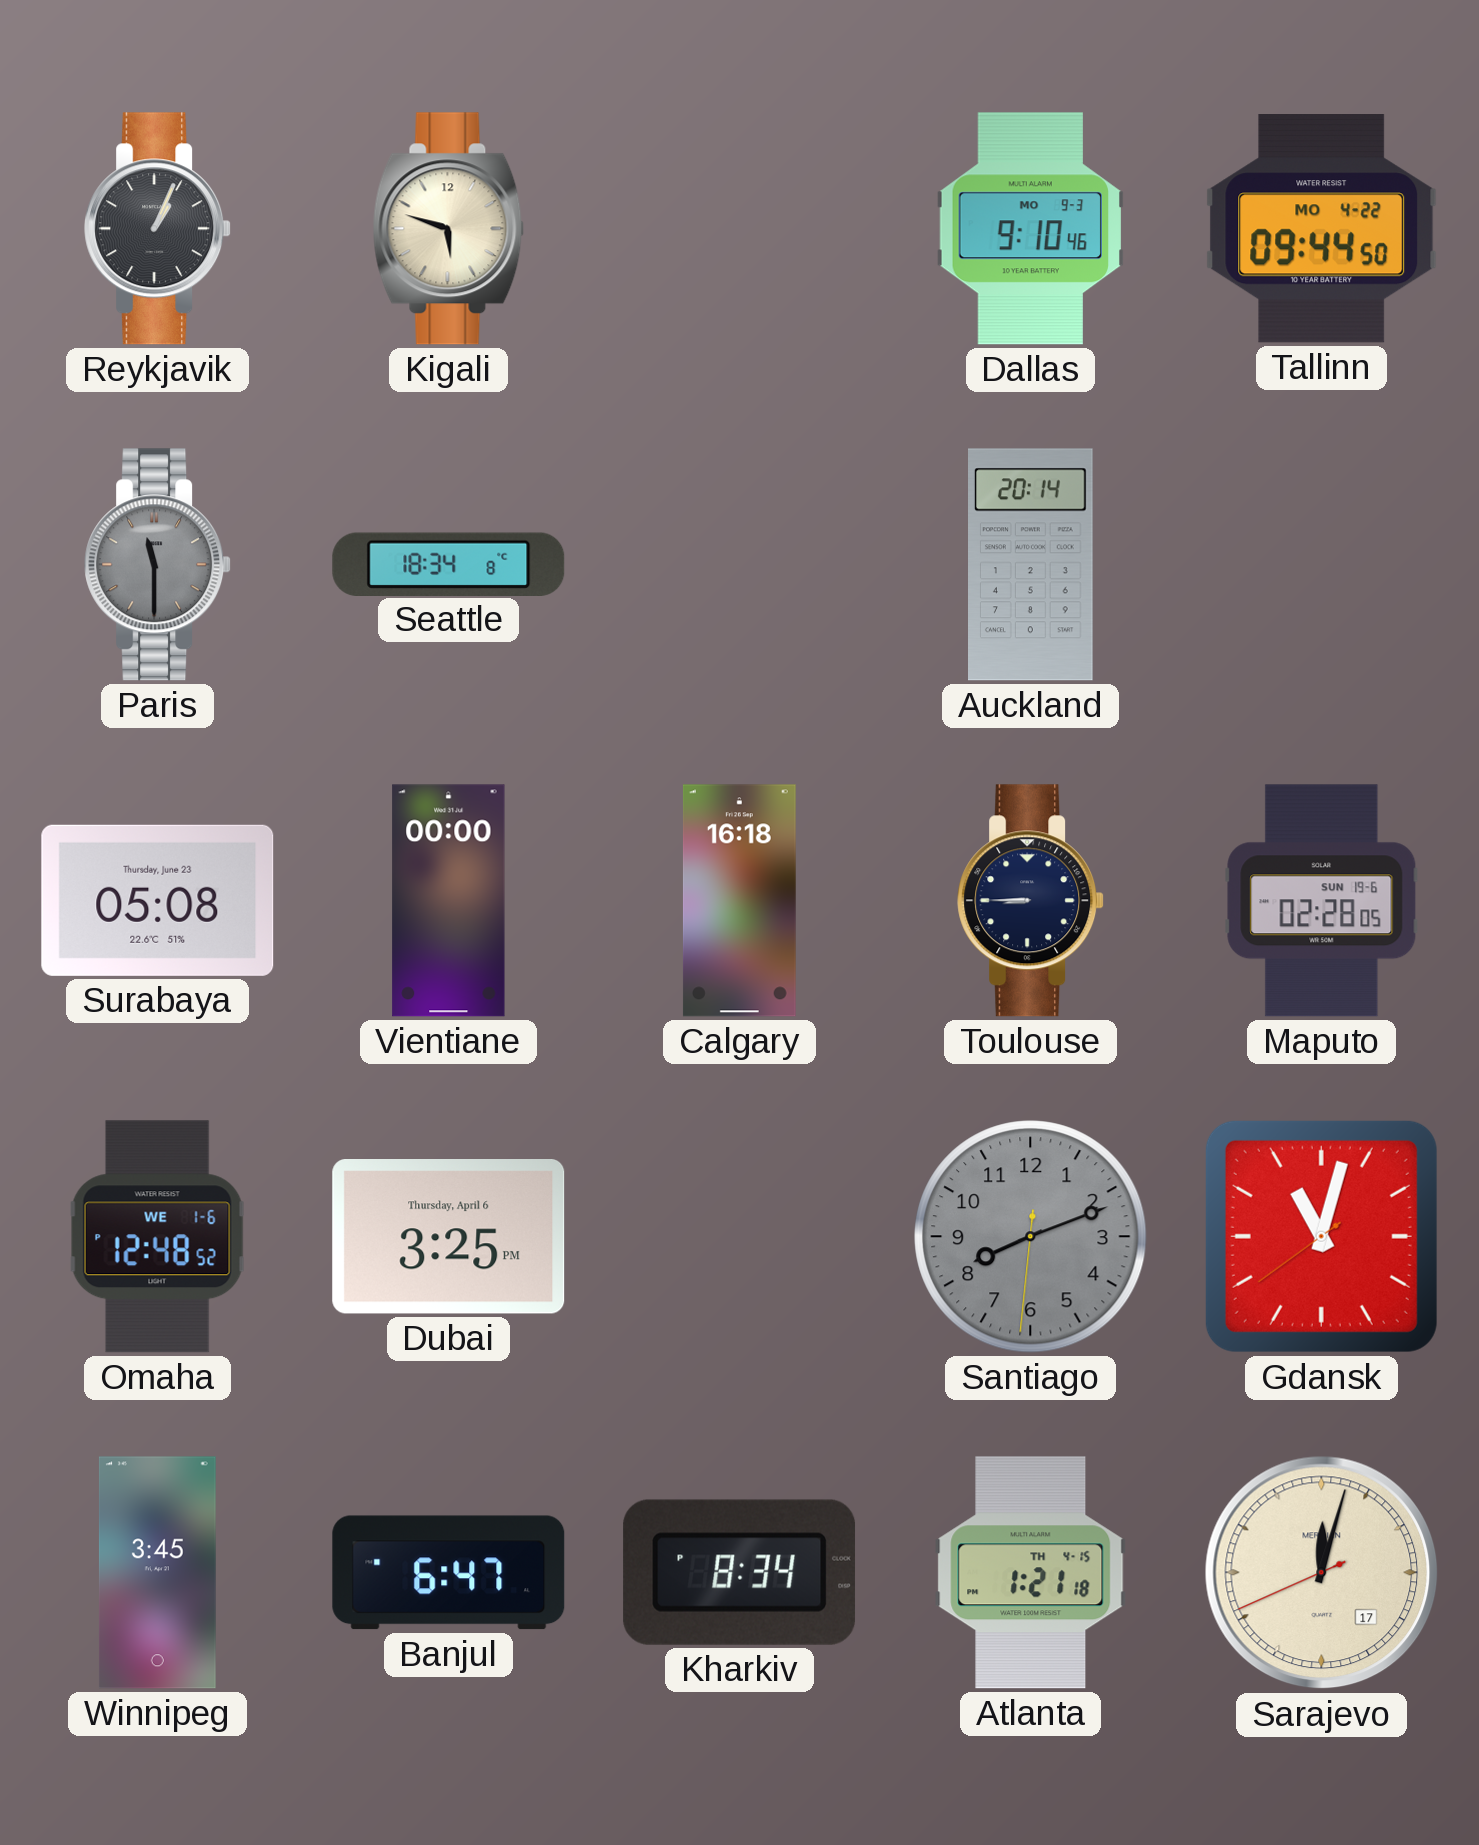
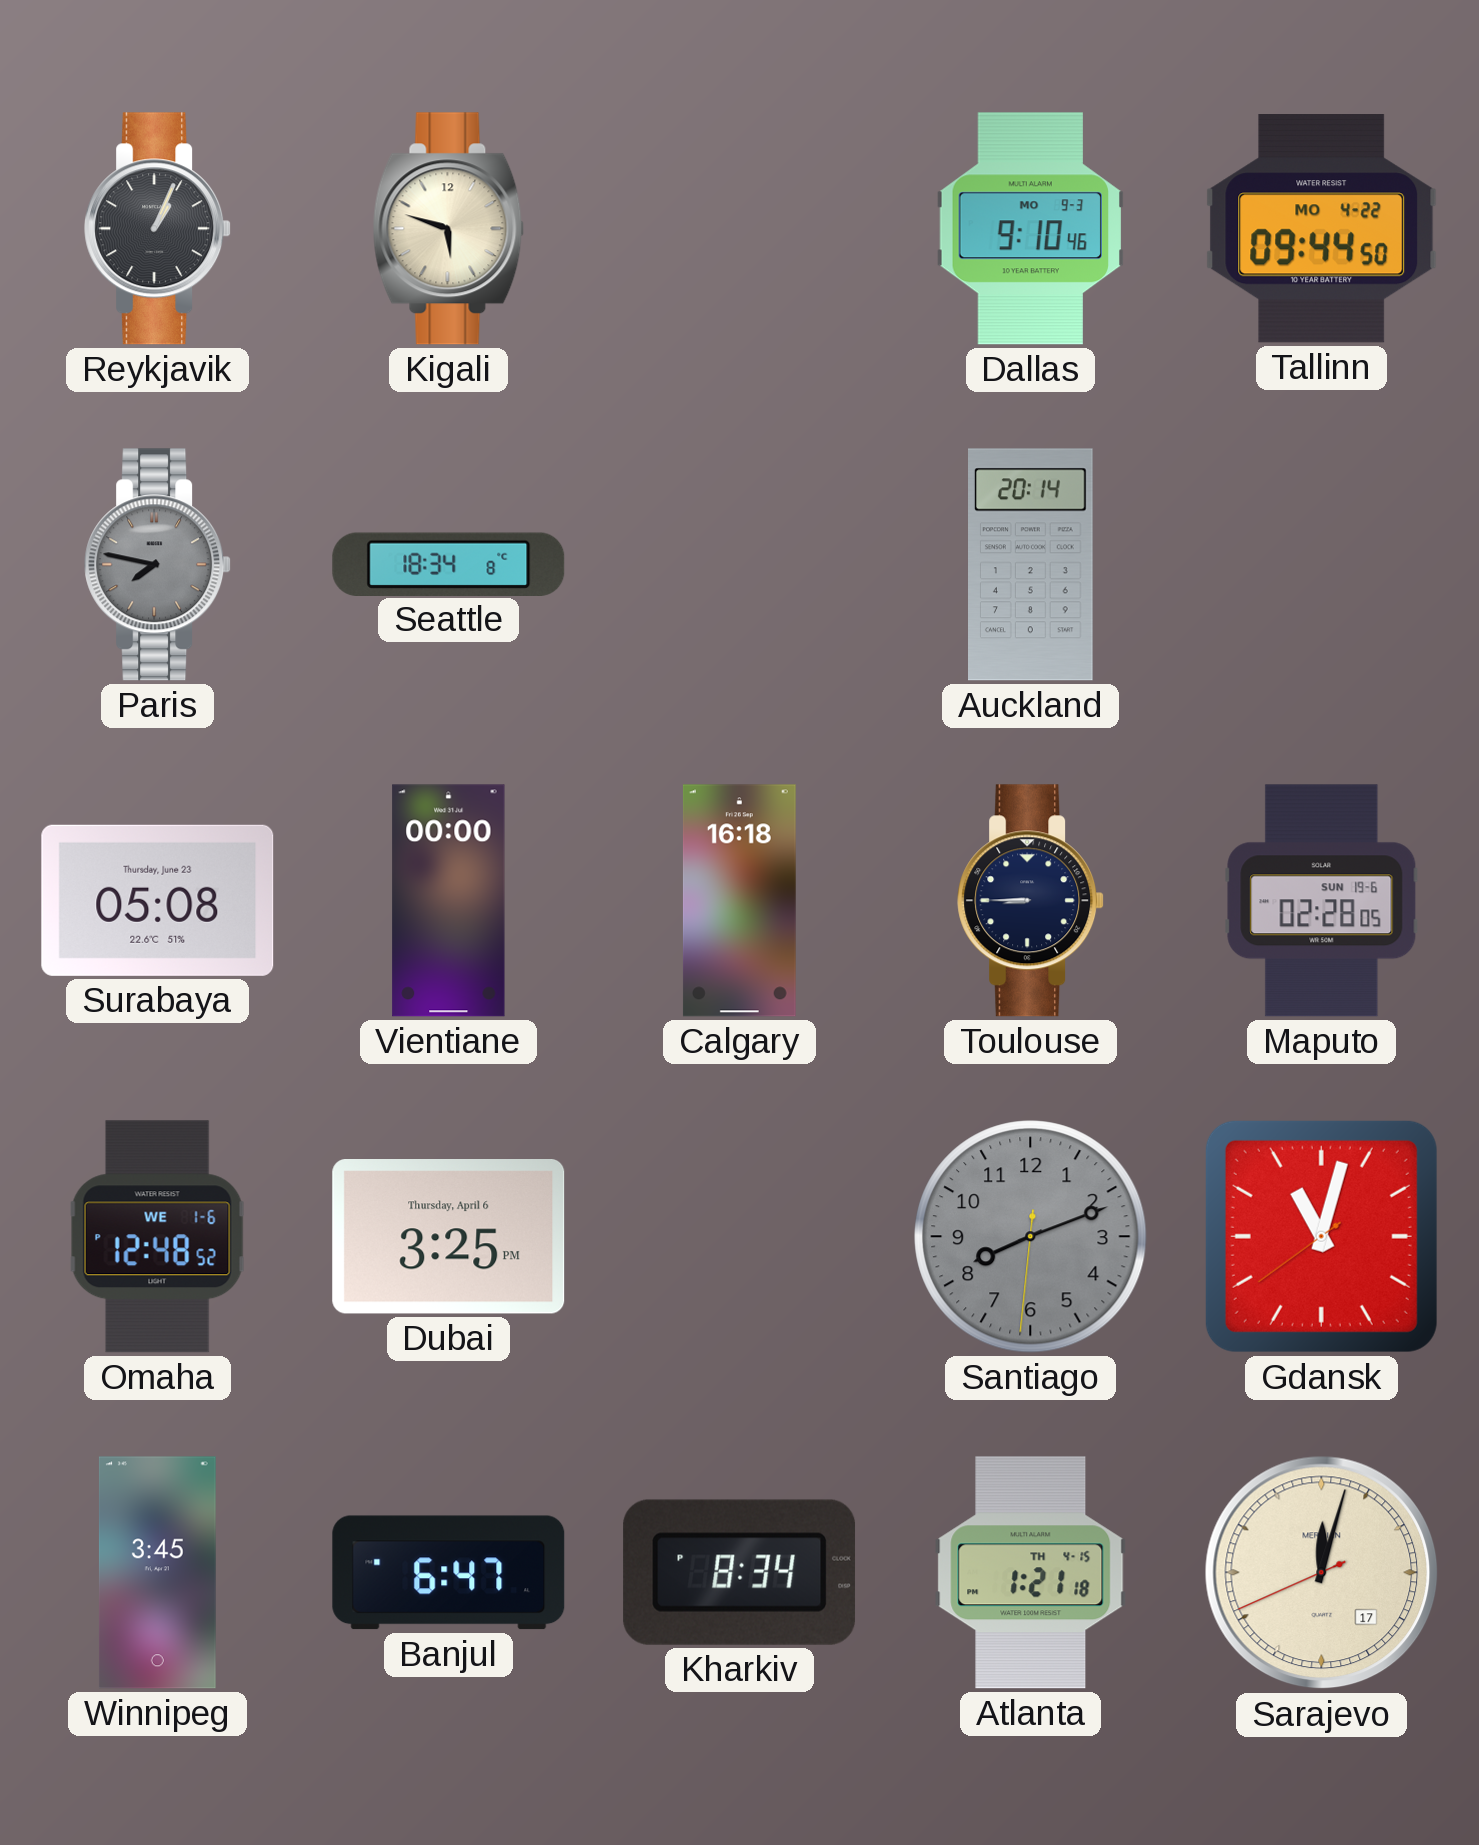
Paris: 11:30 -> 7:47 (158, 565)
